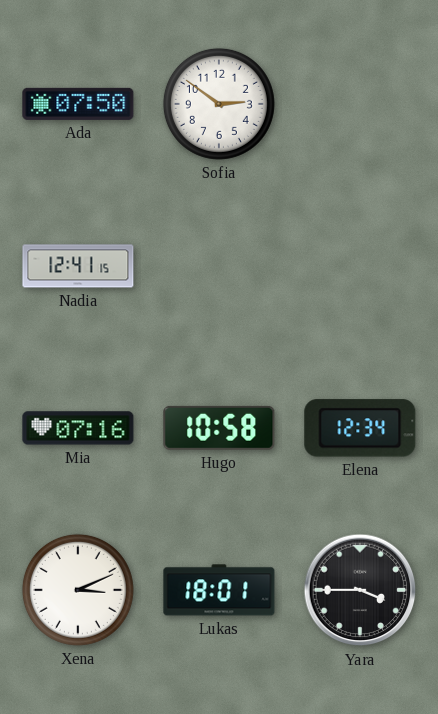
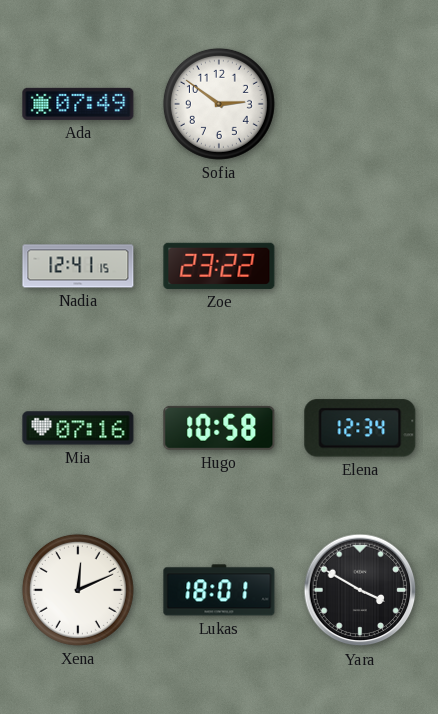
Ada: 07:50 -> 07:49 (78, 104)
Zoe: none -> 23:22 (219, 266)
Xena: 3:11 -> 12:11 (78, 590)
Yara: 3:45 -> 3:50 (360, 590)
